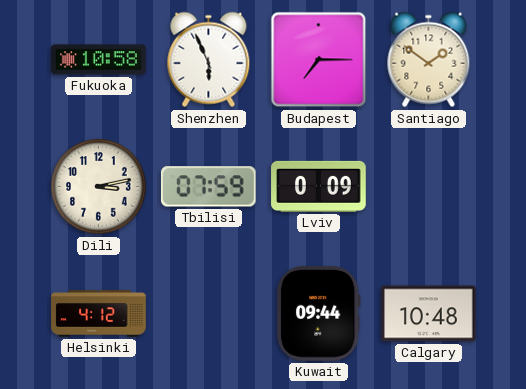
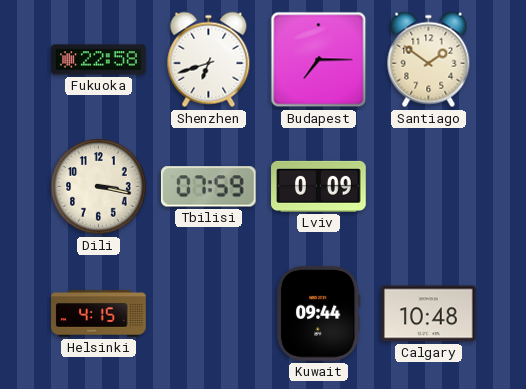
Fukuoka: 10:58 -> 22:58 (99, 60)
Shenzhen: 5:56 -> 6:42 (209, 60)
Dili: 3:13 -> 3:17 (99, 187)
Helsinki: 4:12 -> 4:15 (99, 314)
